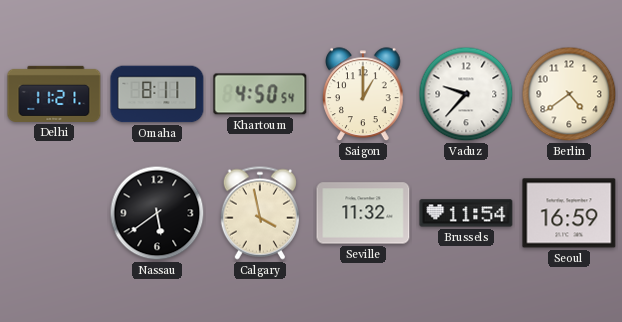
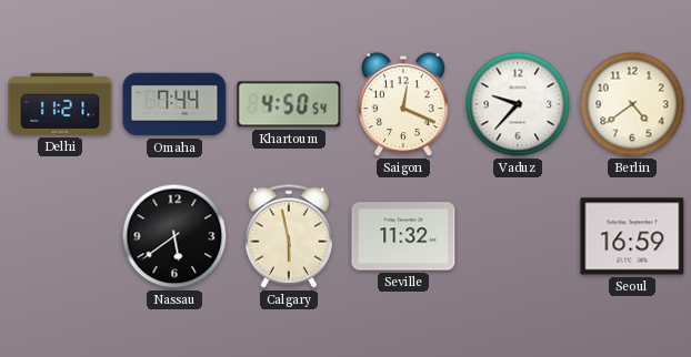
Omaha: 8:11 -> 7:44 (174, 104)
Saigon: 1:00 -> 12:19 (403, 105)
Calgary: 3:58 -> 5:58 (289, 236)
Brussels: 11:54 -> none (466, 213)
